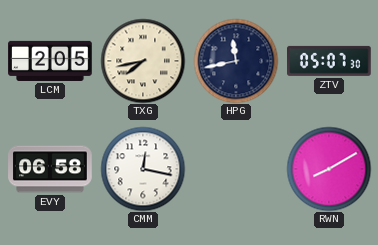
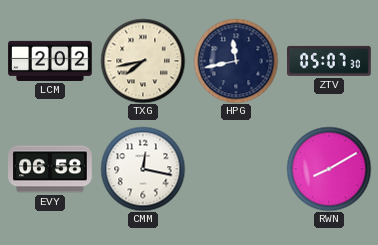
LCM: 2:05 -> 2:02 (50, 61)
